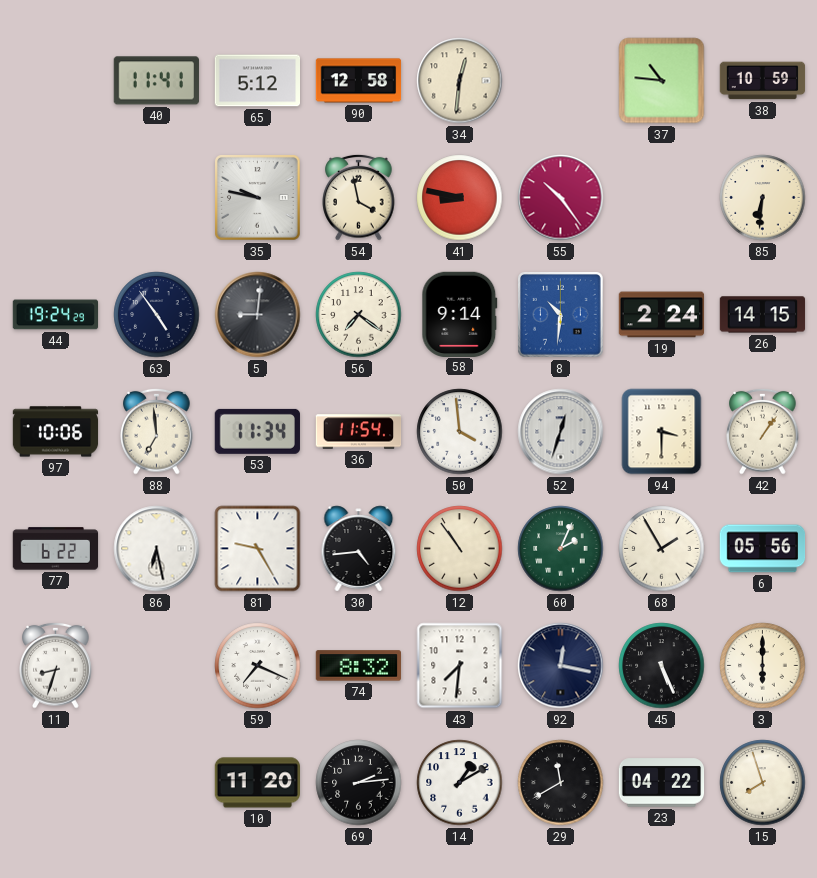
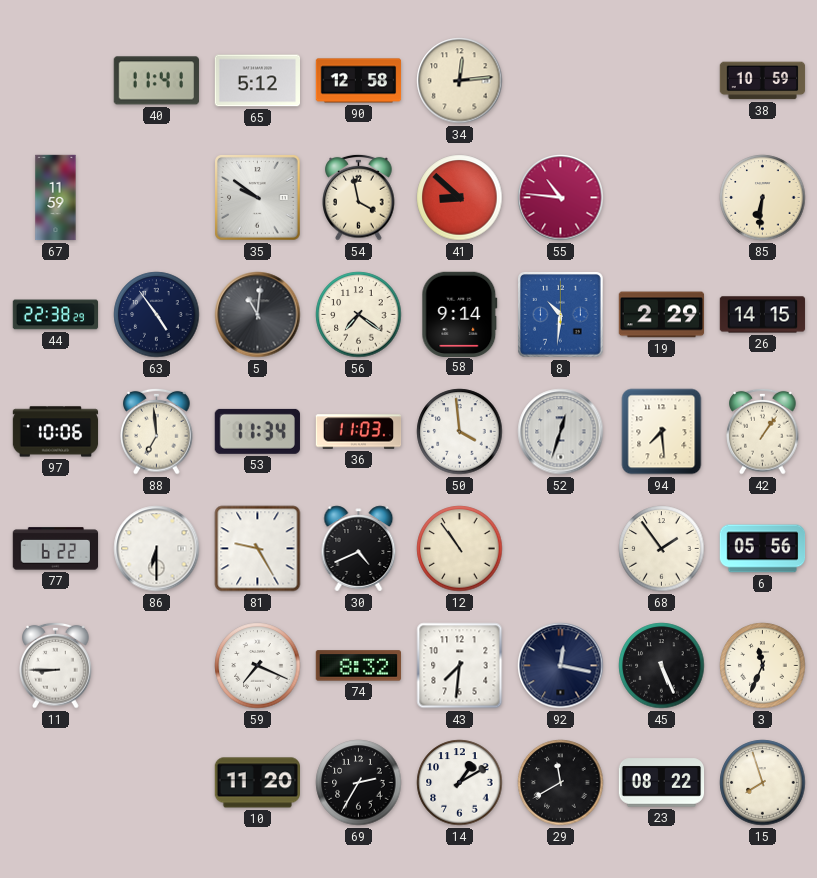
34: 12:31 -> 12:14 (460, 81)
37: 10:46 -> none (662, 81)
67: none -> 11:59 (56, 198)
35: 9:47 -> 9:51 (258, 198)
41: 8:47 -> 8:52 (460, 198)
55: 10:24 -> 10:46 (561, 198)
44: 19:24 -> 22:38 (56, 315)
5: 9:01 -> 11:01 (258, 315)
19: 2:24 -> 2:29 (662, 315)
36: 11:54 -> 11:03 (359, 432)
94: 3:30 -> 7:29 (662, 432)
86: 6:28 -> 6:30 (157, 549)
30: 4:44 -> 4:41 (359, 549)
60: 2:04 -> none (561, 549)
68: 1:55 -> 1:54 (662, 549)
11: 8:33 -> 8:45 (56, 665)
3: 6:00 -> 11:34 (763, 666)
69: 2:14 -> 2:35 (359, 783)
23: 04:22 -> 08:22 (662, 783)
